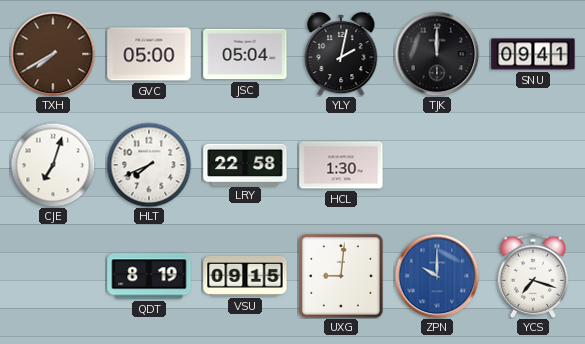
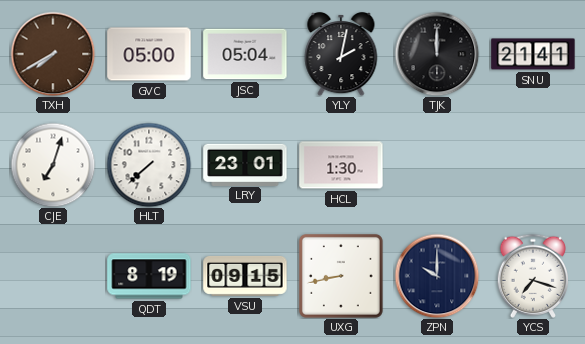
SNU: 09:41 -> 21:41 (533, 54)
HLT: 7:41 -> 7:38 (149, 165)
LRY: 22:58 -> 23:01 (245, 164)
UXG: 9:01 -> 8:43 (341, 276)
ZPN dial: blue -> navy (437, 276)
